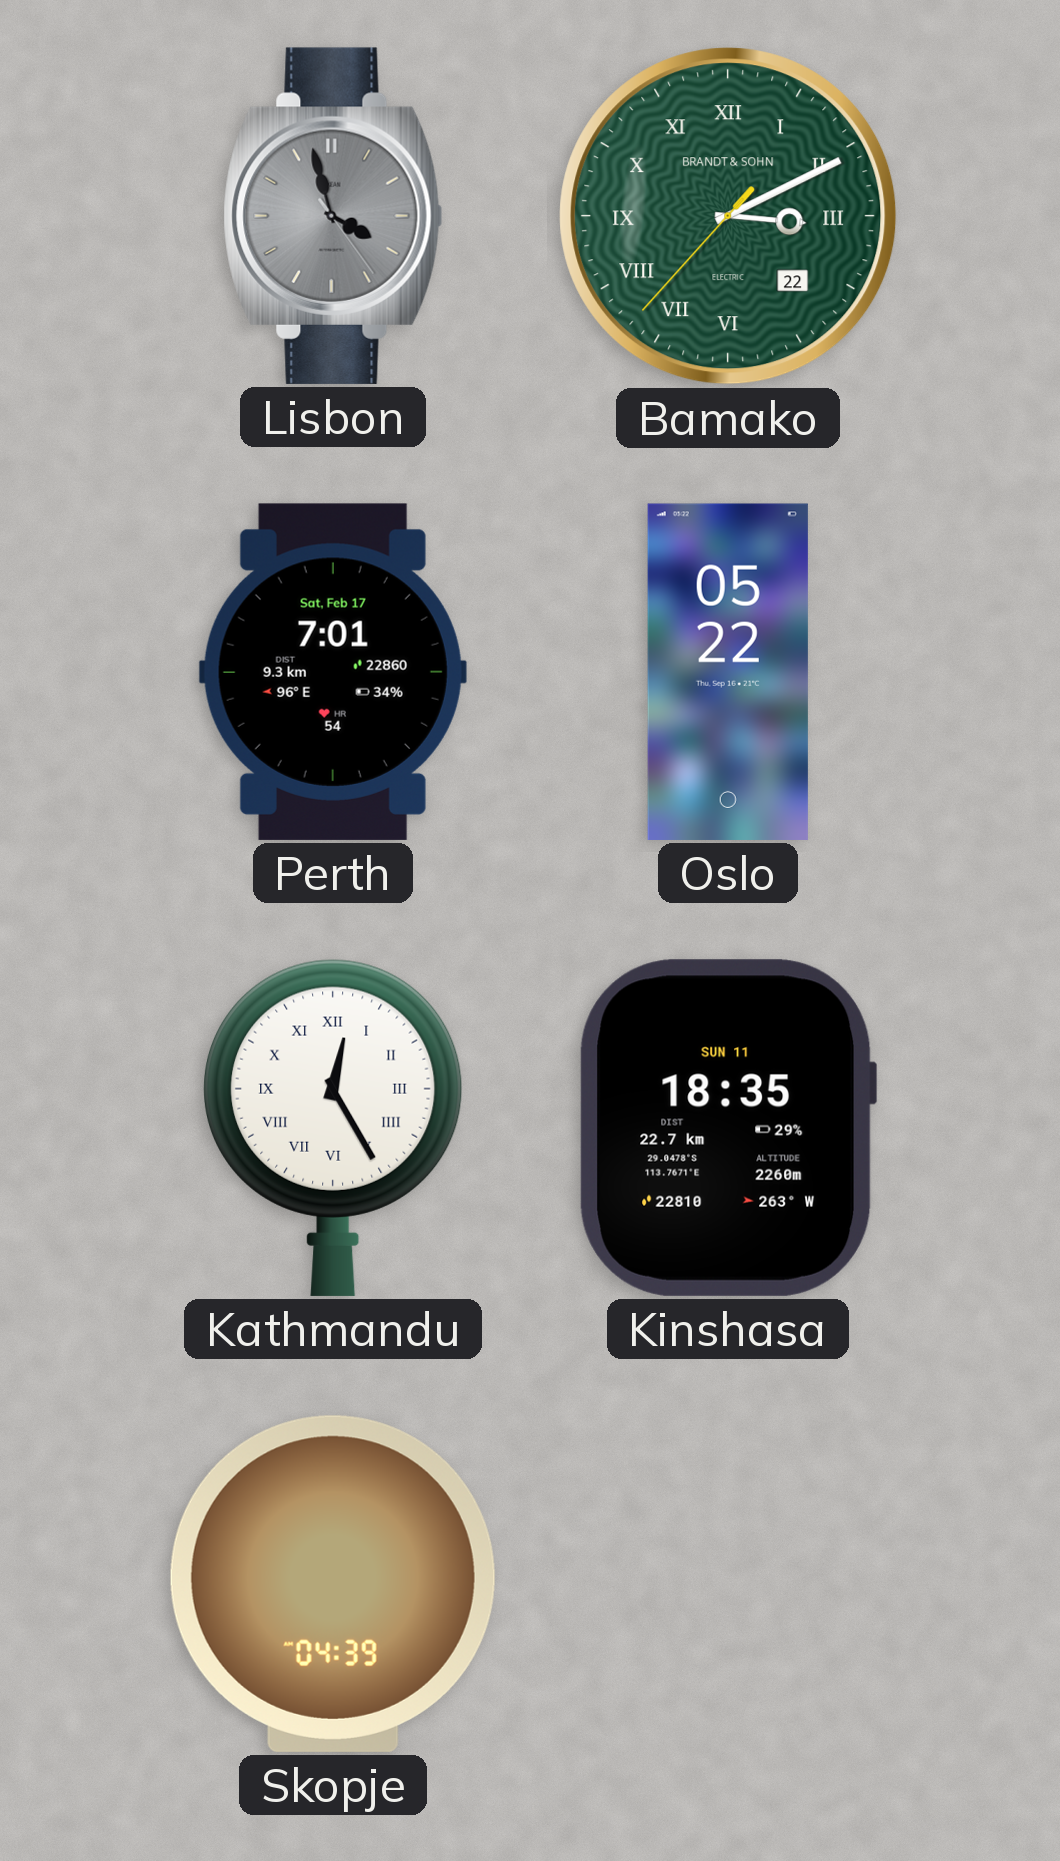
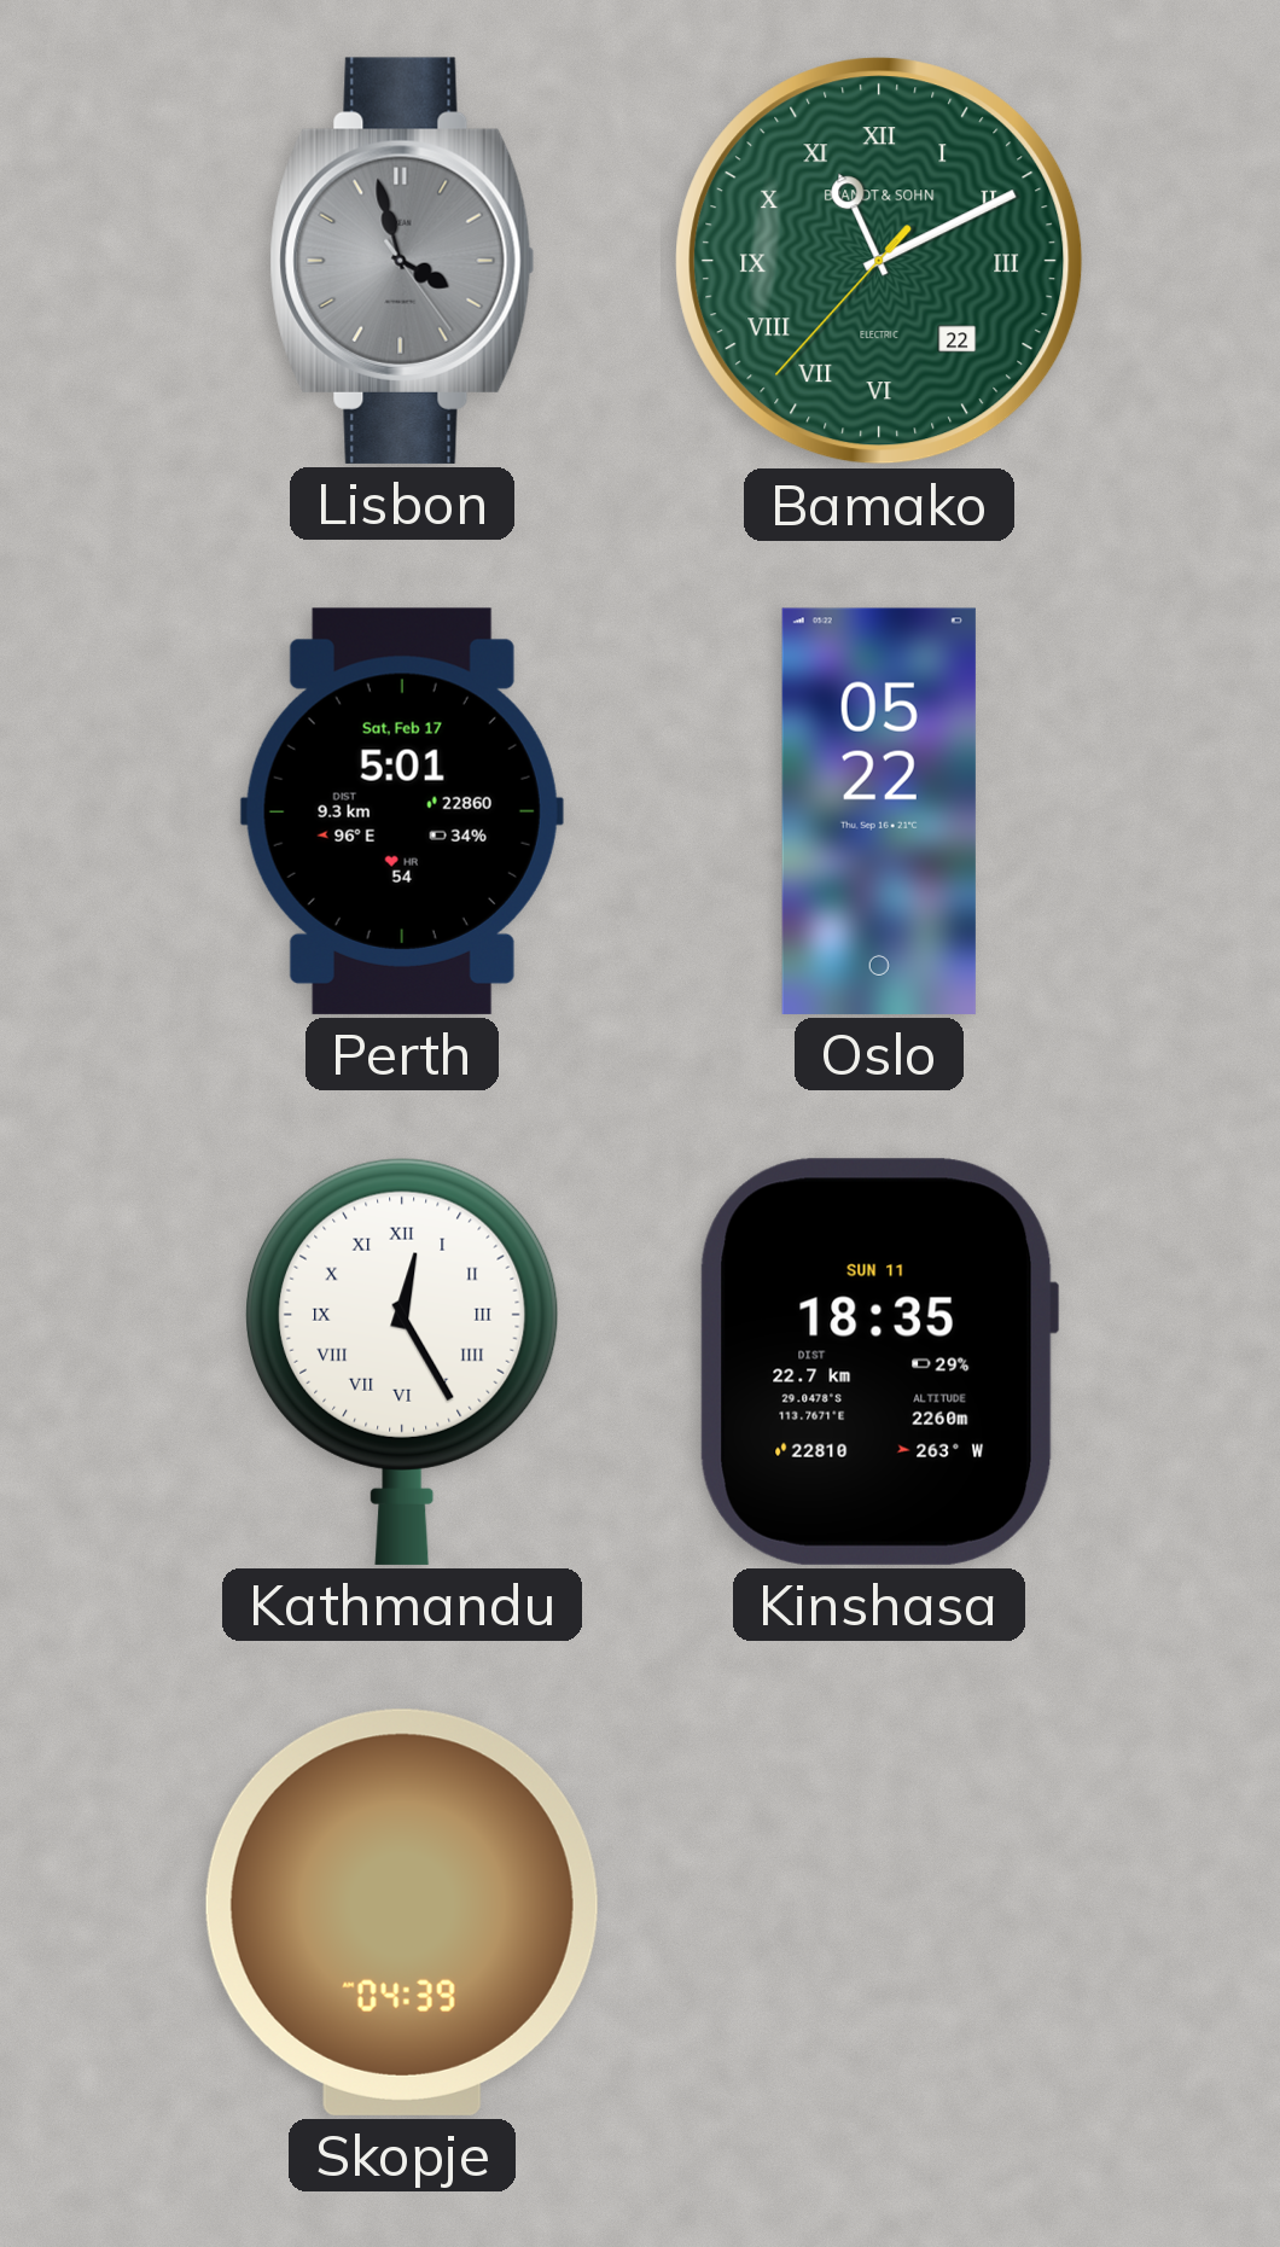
Bamako: 3:10 -> 11:10 (879, 261)
Perth: 7:01 -> 5:01 (402, 811)
